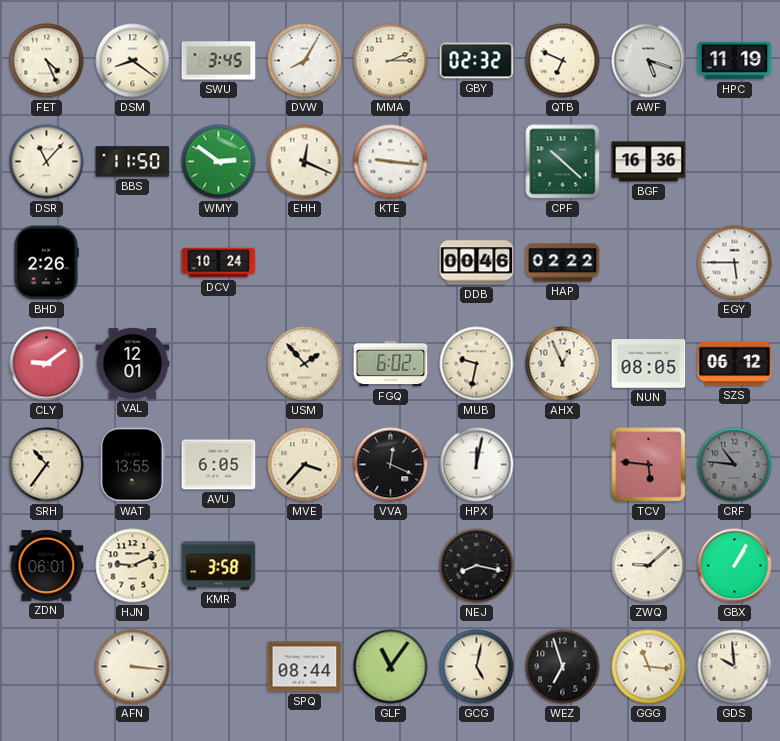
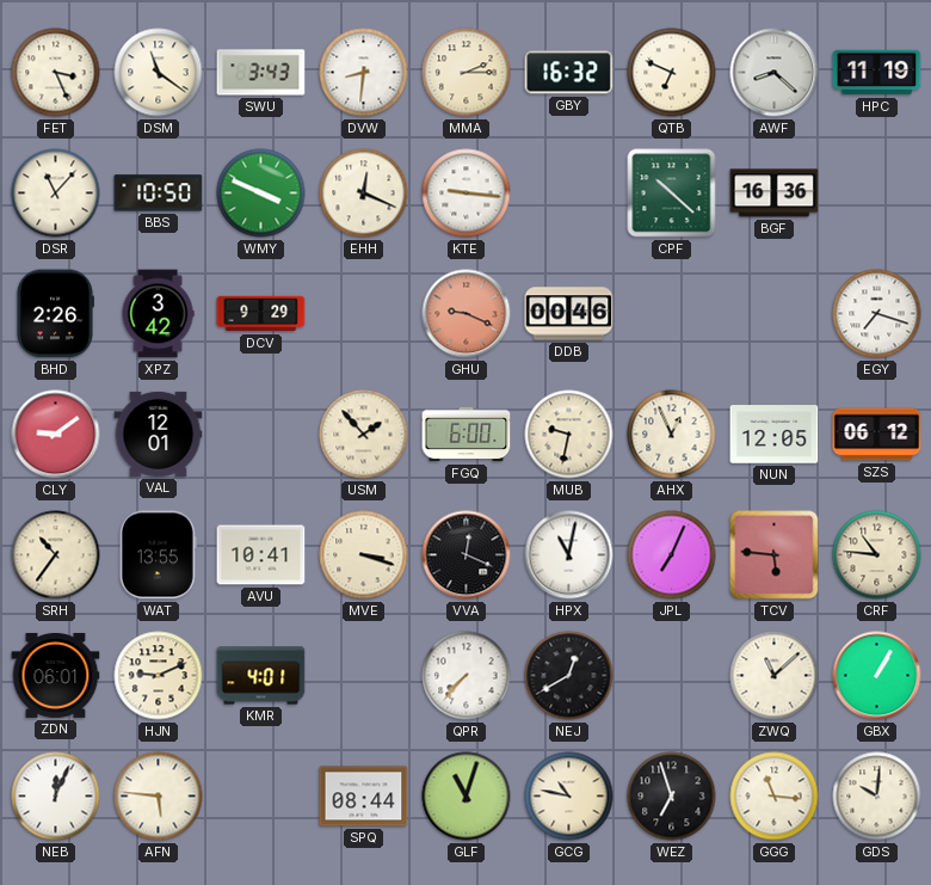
FET: 4:26 -> 3:26 (56, 73)
DSM: 8:21 -> 11:21 (159, 73)
SWU: 3:45 -> 3:43 (261, 73)
DVW: 8:05 -> 8:31 (364, 73)
GBY: 02:32 -> 16:32 (569, 73)
AWF: 5:18 -> 8:22 (775, 73)
BBS: 11:50 -> 10:50 (159, 193)
WMY: 2:51 -> 3:49 (261, 193)
XPZ: none -> 3:42 (158, 314)
DCV: 10:24 -> 9:29 (261, 314)
GHU: none -> 9:19 (467, 314)
HAP: 02:22 -> none (563, 263)
EGY: 5:45 -> 7:18 (877, 314)
FGQ: 6:02 -> 6:00 (467, 435)
NUN: 08:05 -> 12:05 (775, 435)
AVU: 6:05 -> 10:41 (261, 555)
MVE: 3:37 -> 3:18 (364, 555)
HPX: 12:02 -> 11:02 (569, 555)
JPL: none -> 7:04 (672, 555)
CRF dial: grey -> cream (877, 555)
KMR: 3:58 -> 4:01 (261, 676)
QPR: none -> 7:37 (467, 676)
NEJ: 8:17 -> 12:40 (569, 676)
ZWQ: 9:08 -> 11:08 (775, 676)
NEB: none -> 12:04 (56, 797)
AFN: 3:16 -> 5:46 (159, 797)
GLF: 11:06 -> 11:03 (467, 797)
GCG: 5:02 -> 10:47 (569, 797)
GDS: 9:59 -> 10:01 (877, 797)
